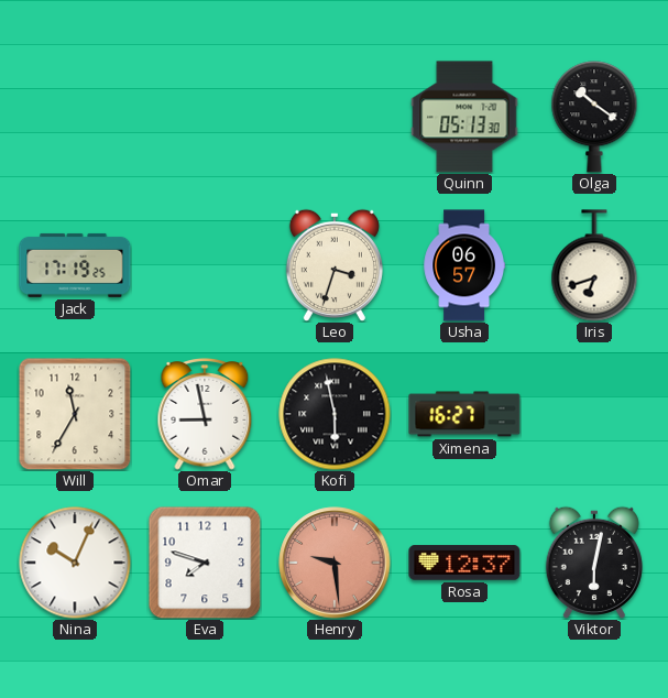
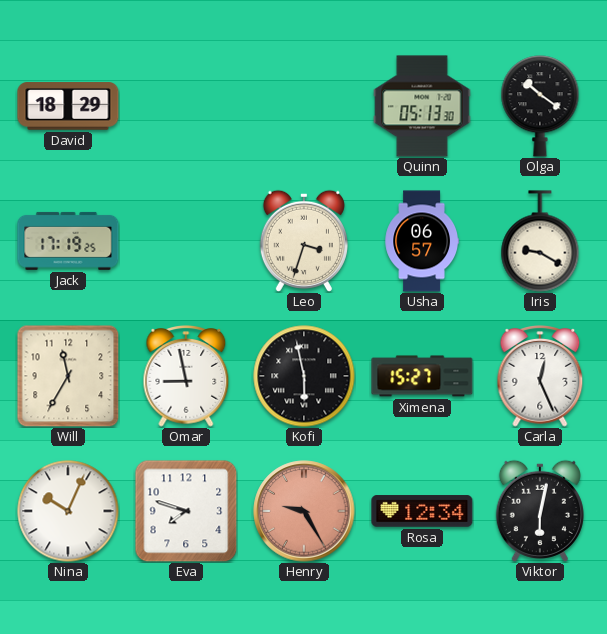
David: none -> 18:29 (68, 106)
Iris: 6:42 -> 9:20 (540, 241)
Ximena: 16:27 -> 15:27 (422, 376)
Carla: none -> 12:26 (540, 377)
Henry: 9:29 -> 9:25 (304, 511)
Rosa: 12:37 -> 12:34 (422, 511)
